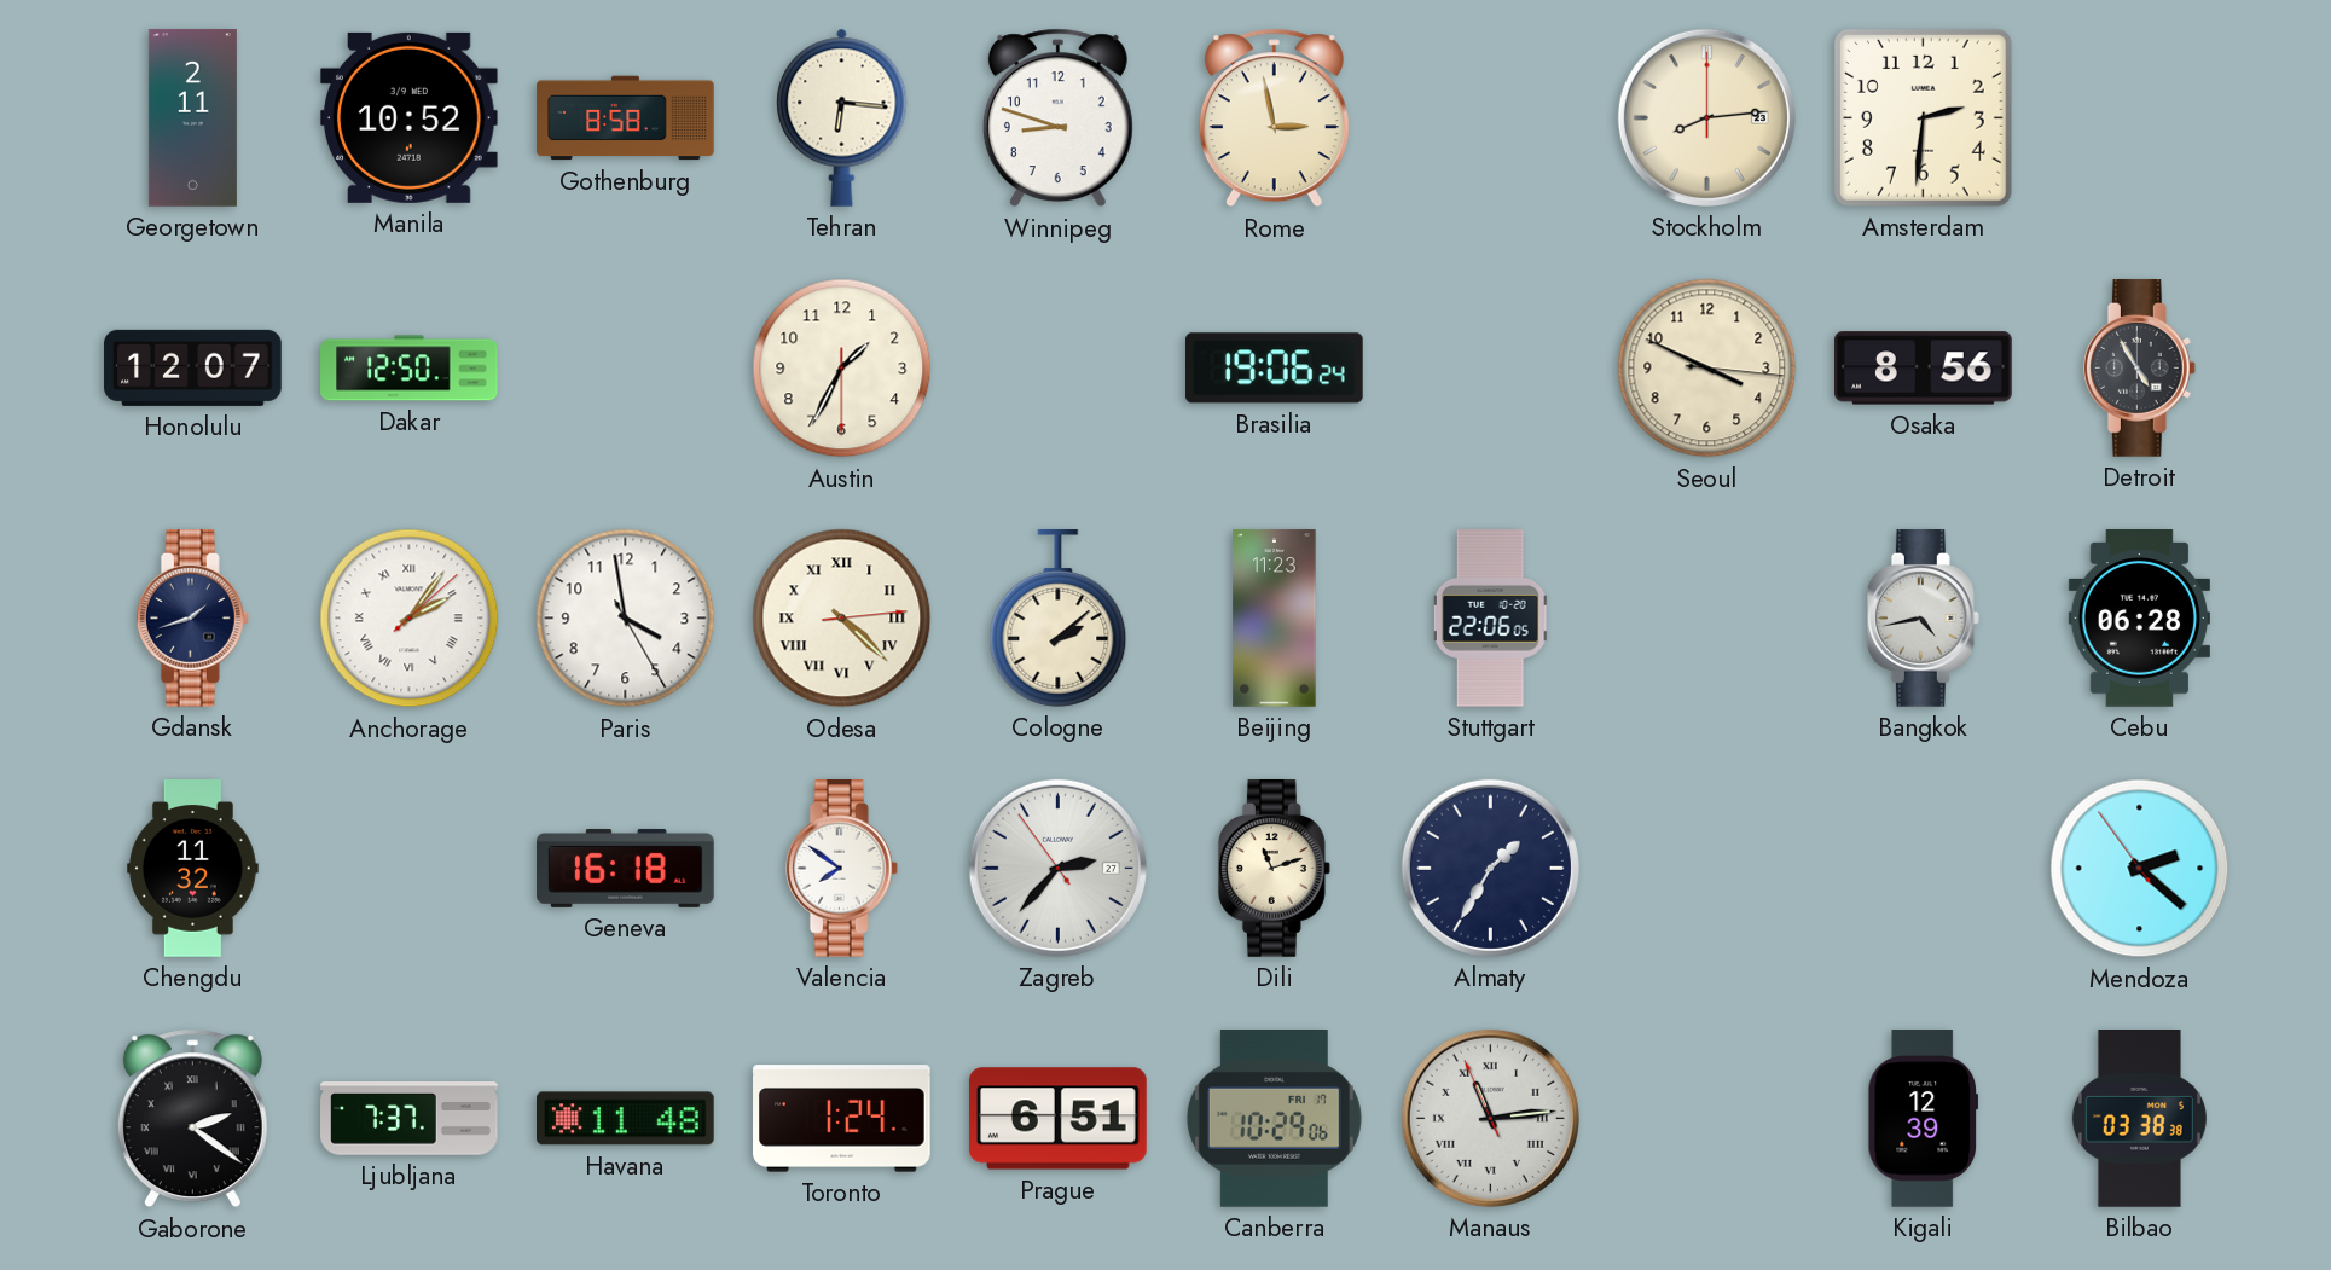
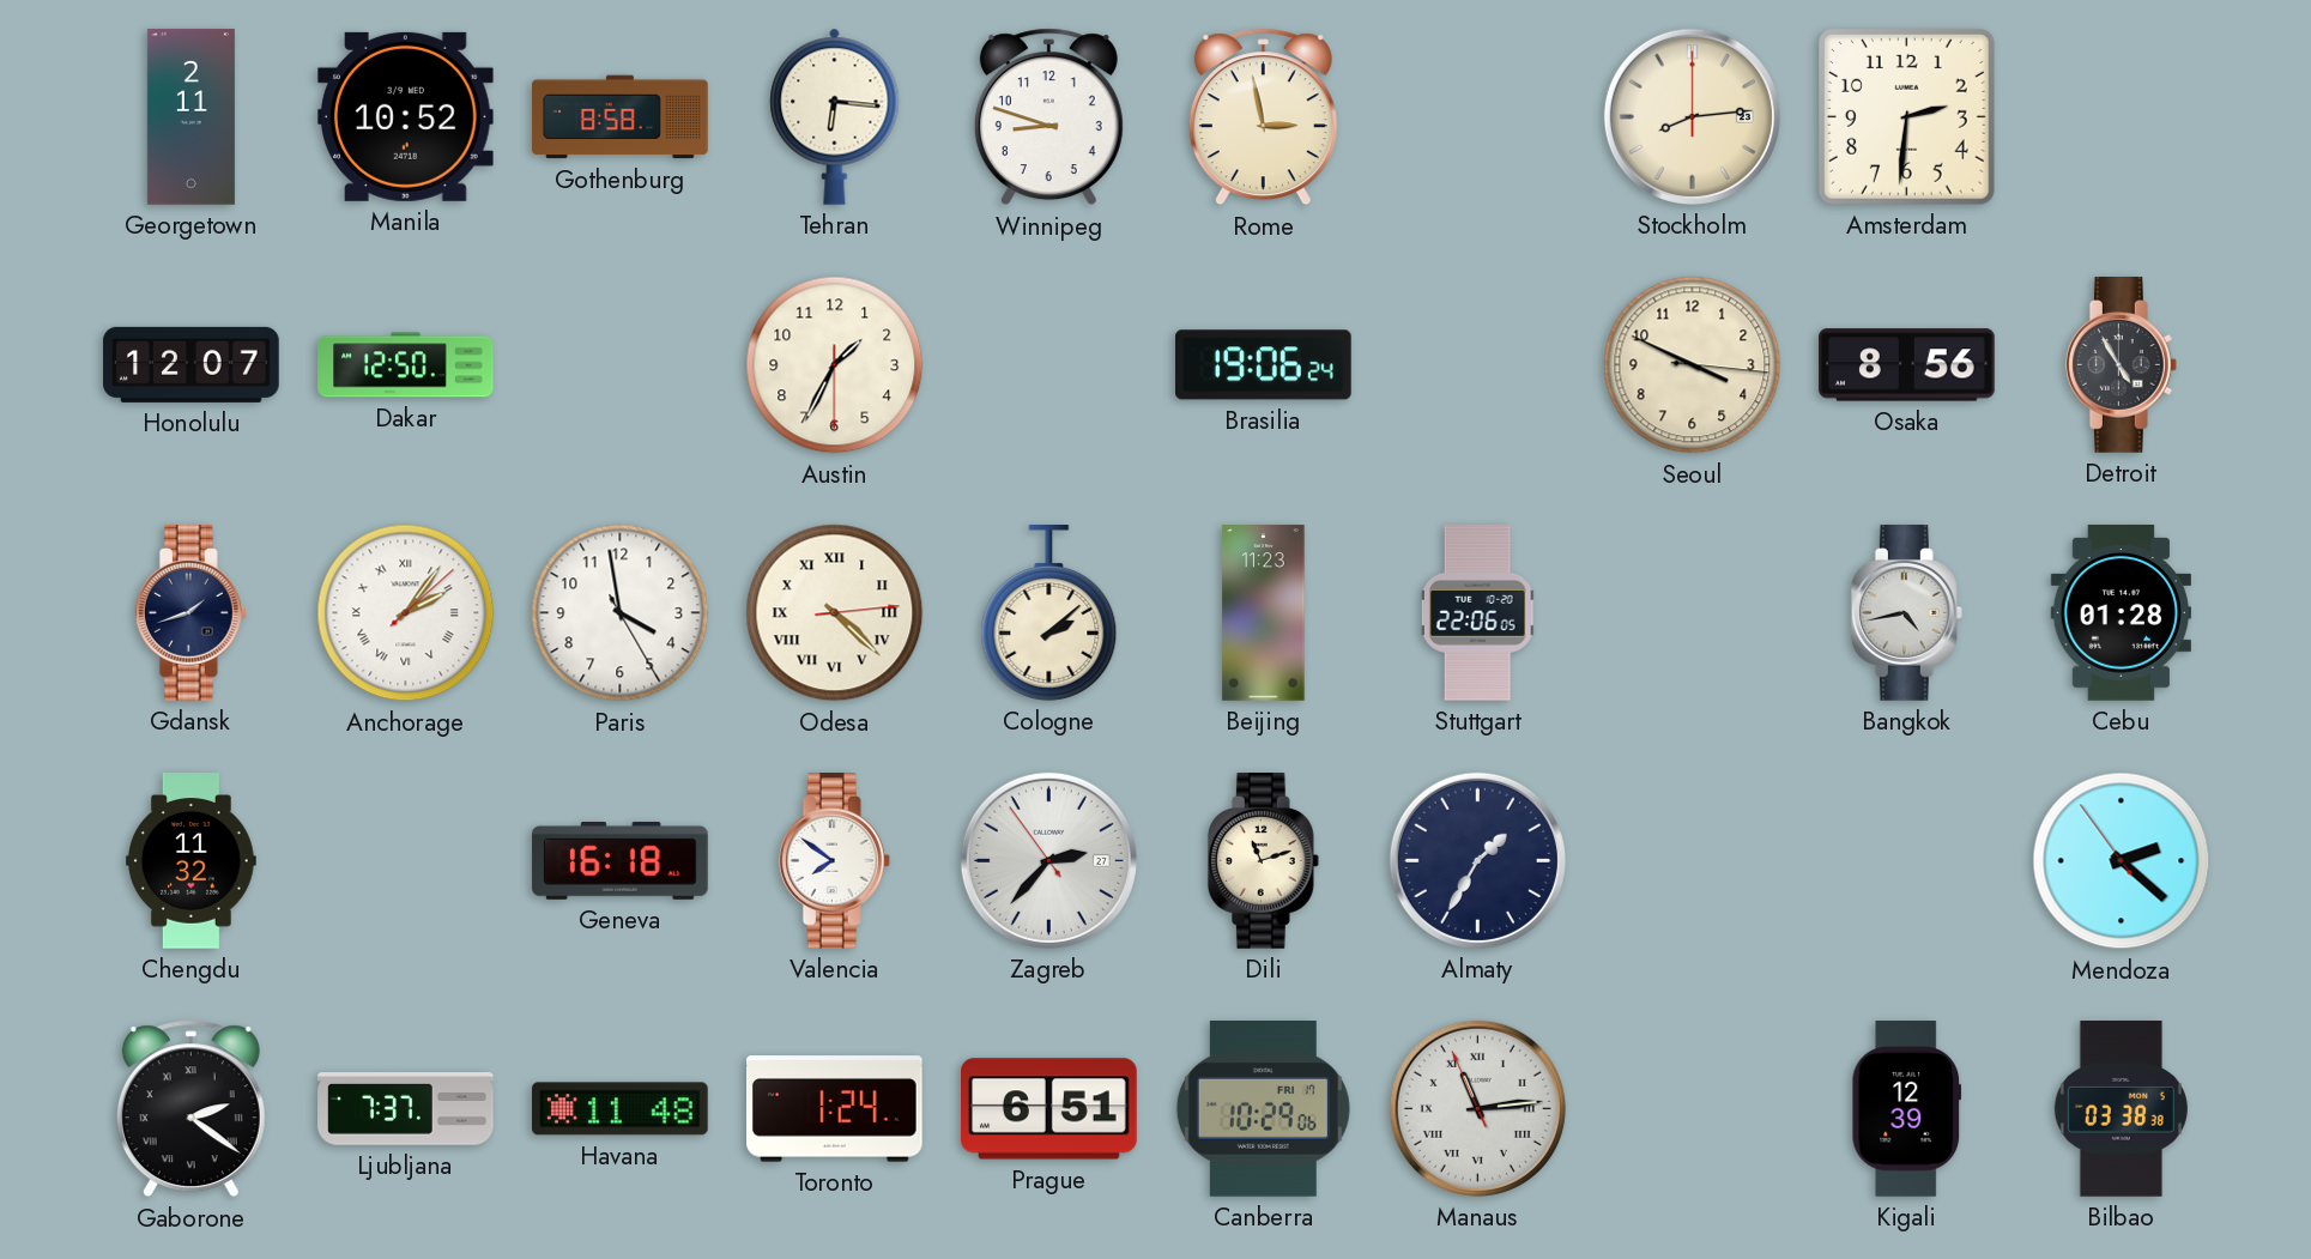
Cebu: 06:28 -> 01:28 (2121, 613)
